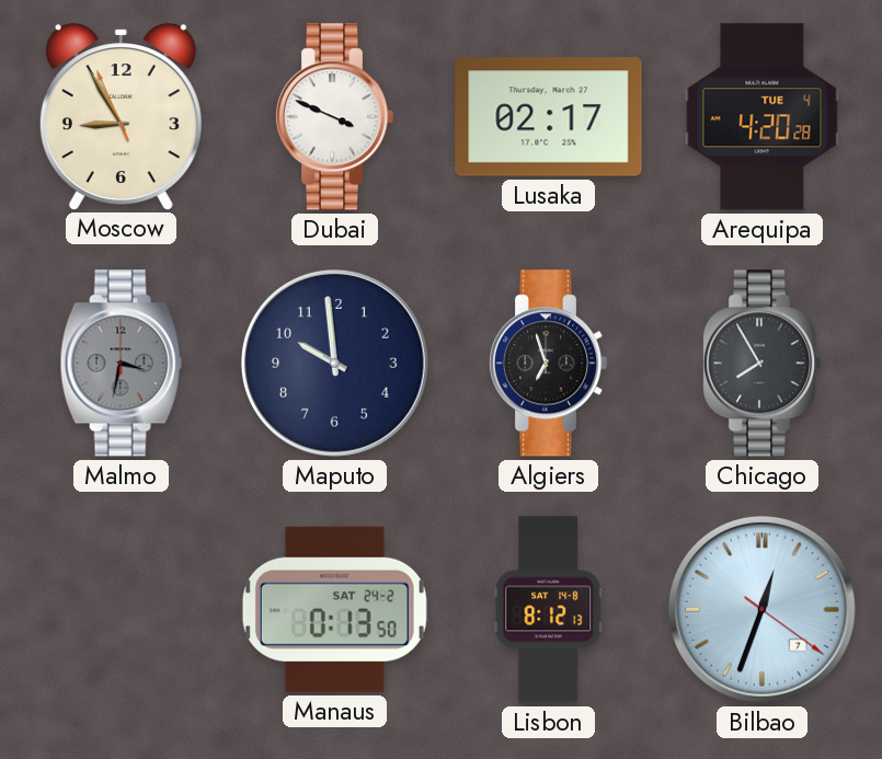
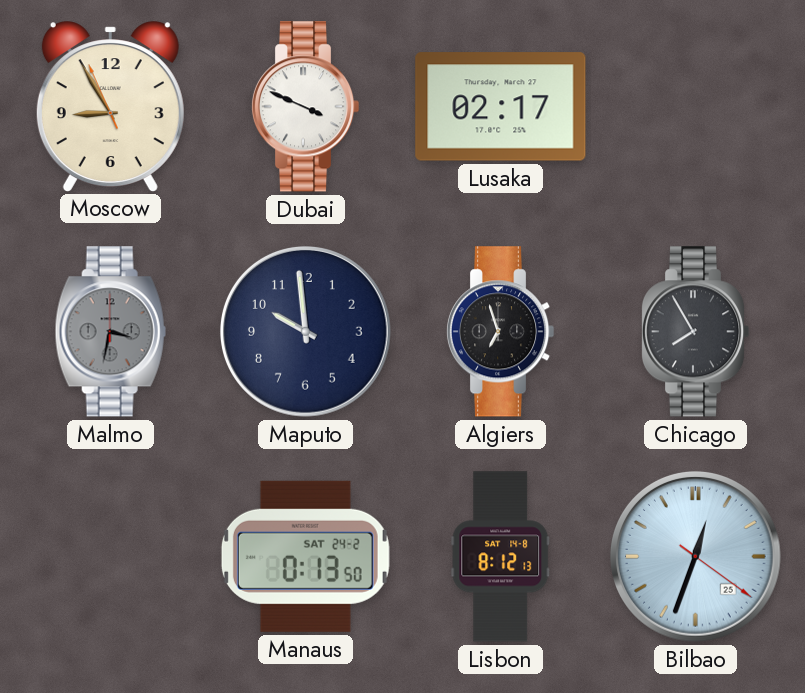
Arequipa: 4:20 -> none (763, 117)
Bilbao date: 7 -> 25 (696, 557)
